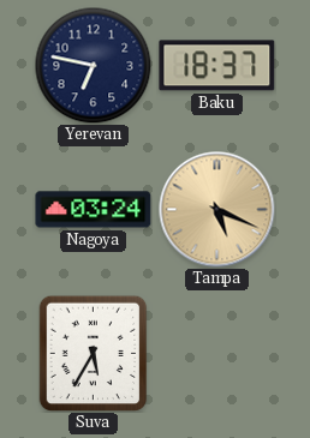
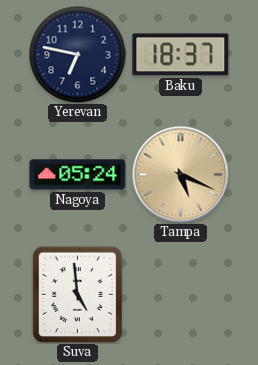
Nagoya: 03:24 -> 05:24 (78, 175)
Suva: 5:35 -> 4:59 (78, 294)
